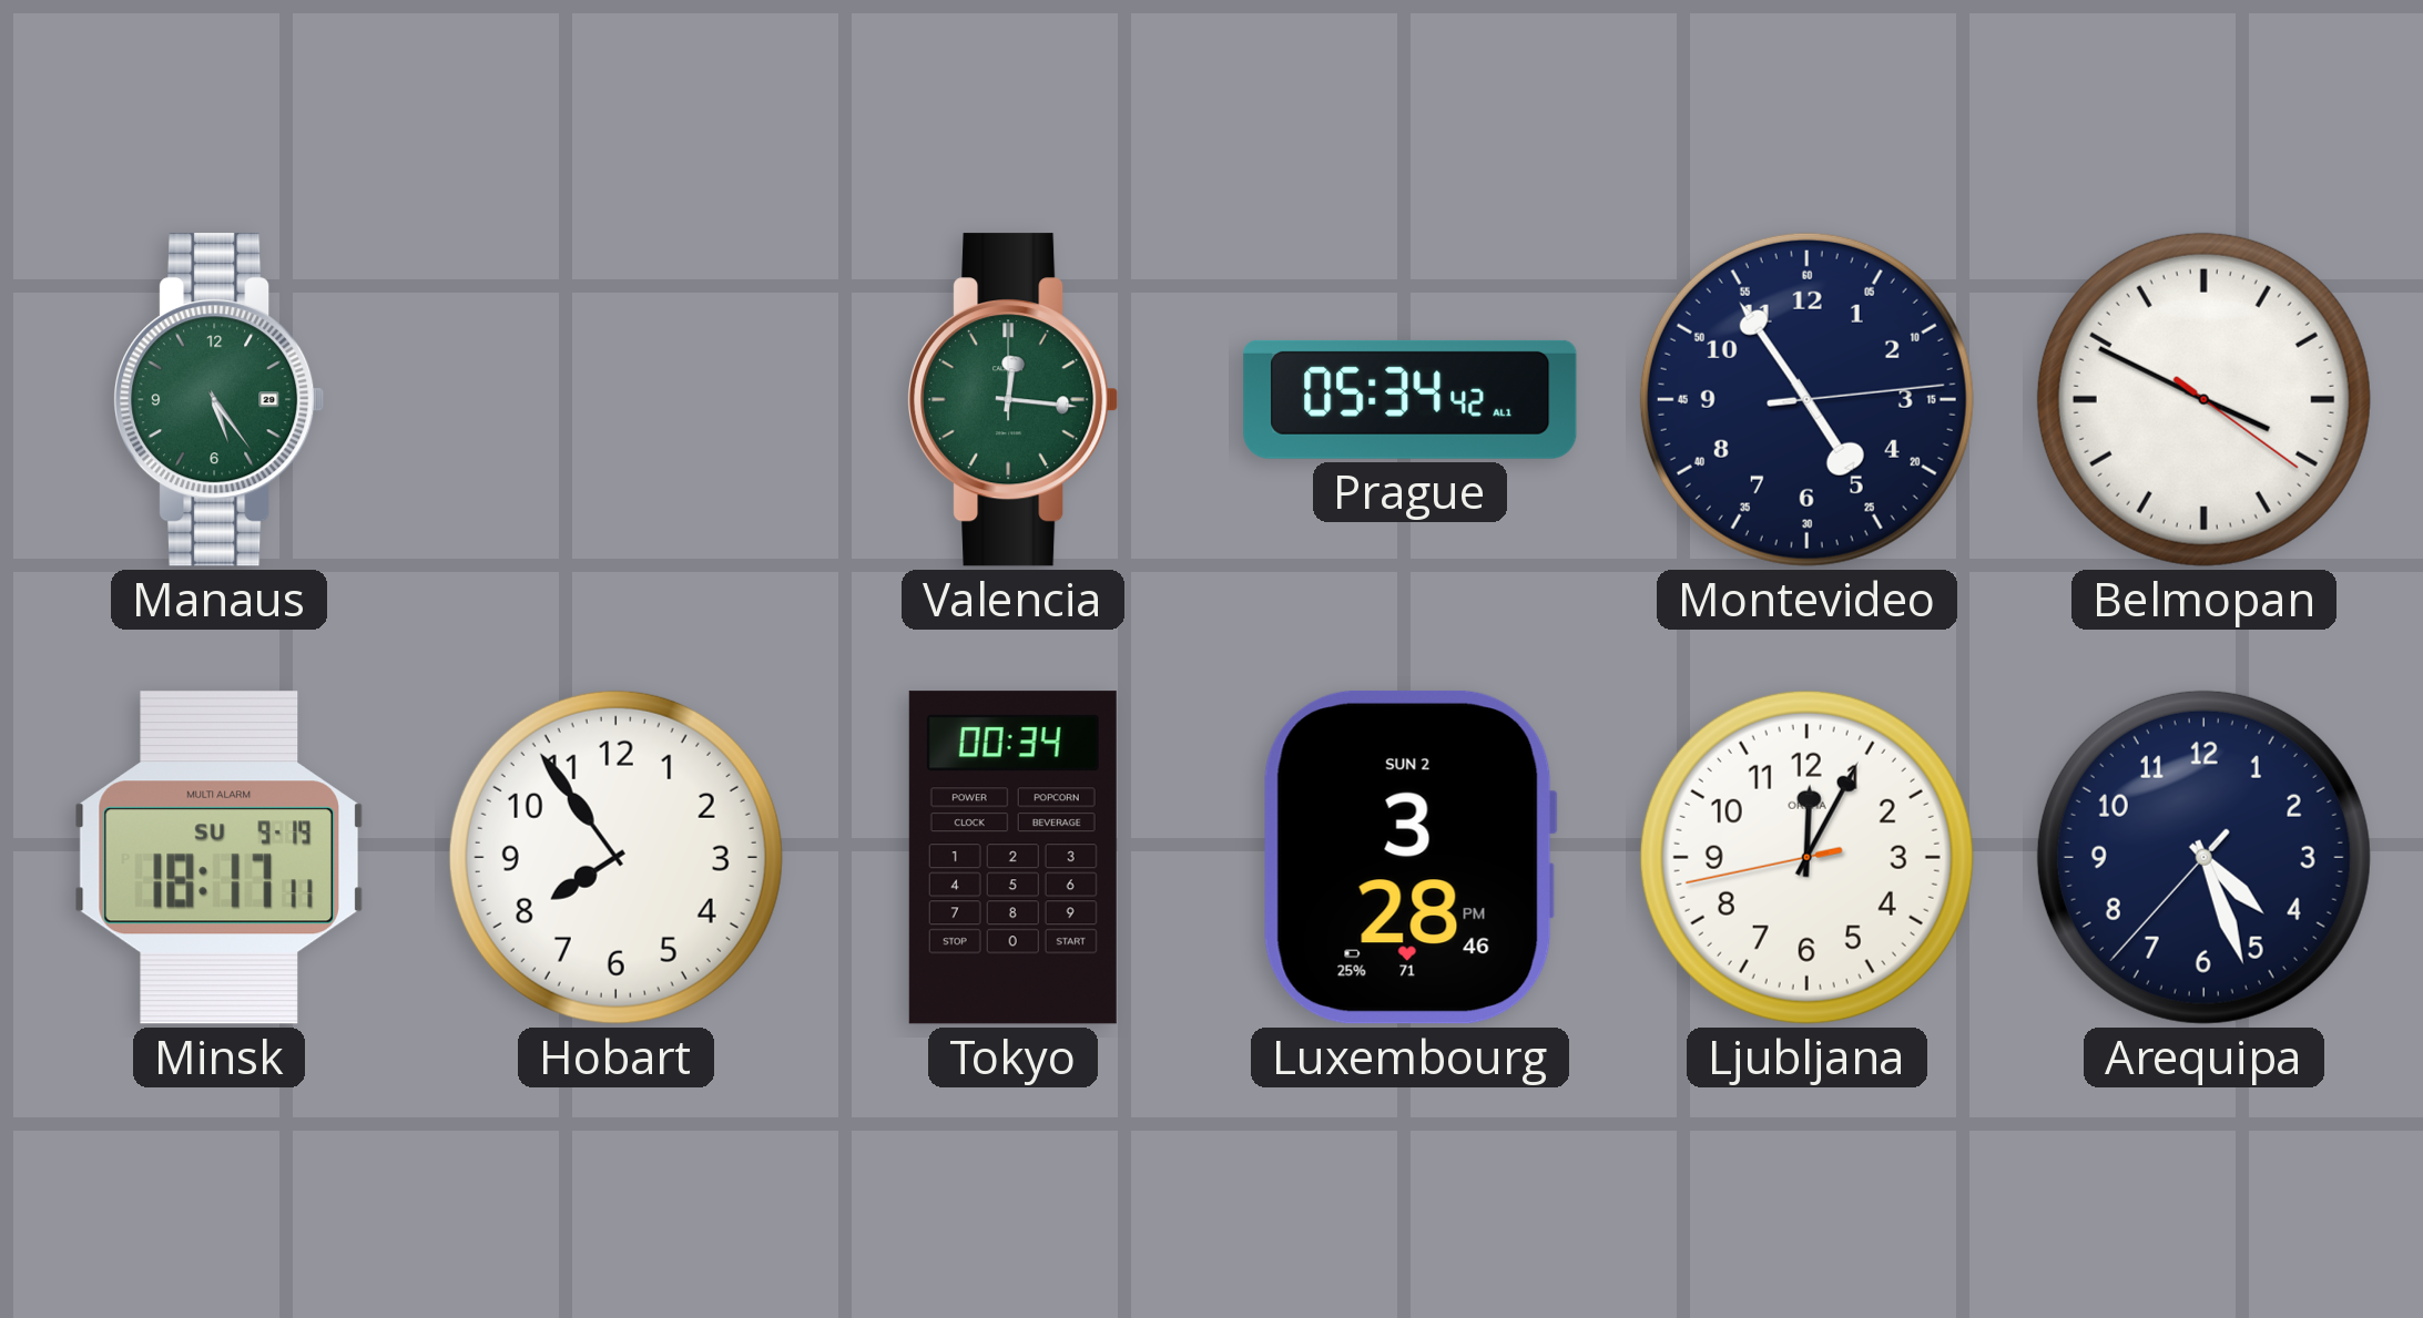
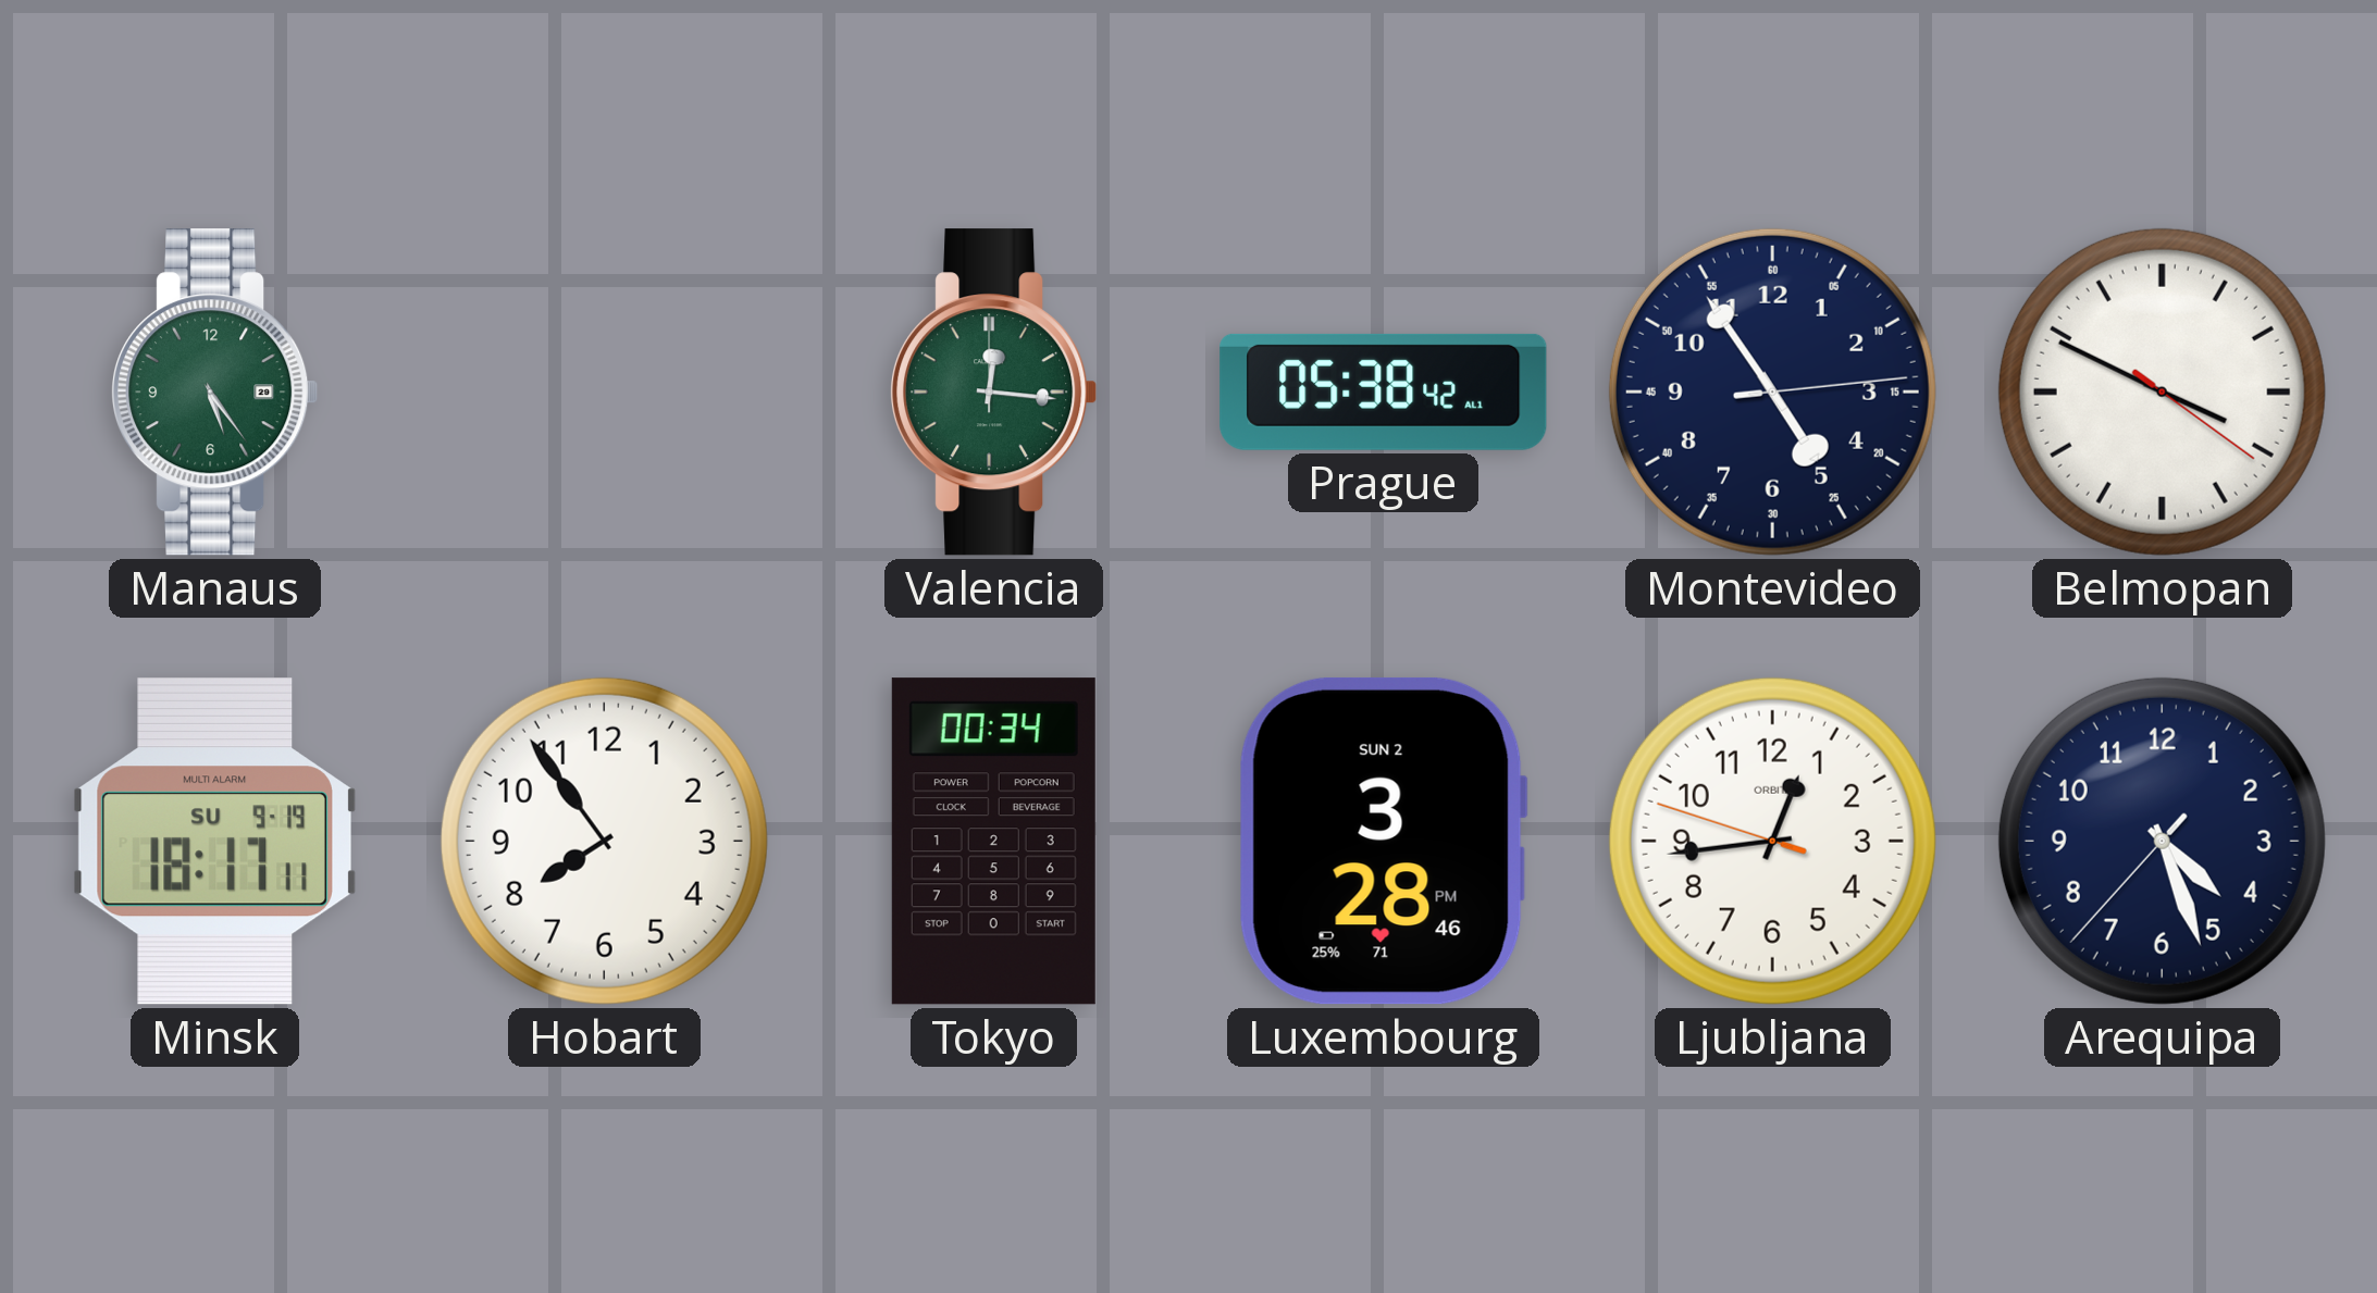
Prague: 05:34 -> 05:38 (1384, 391)
Ljubljana: 12:04 -> 12:43 (1772, 841)
